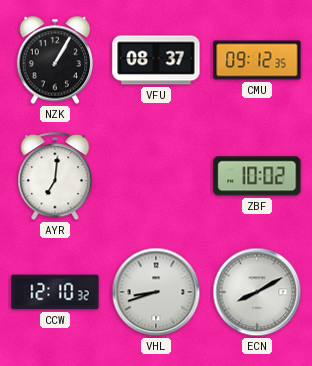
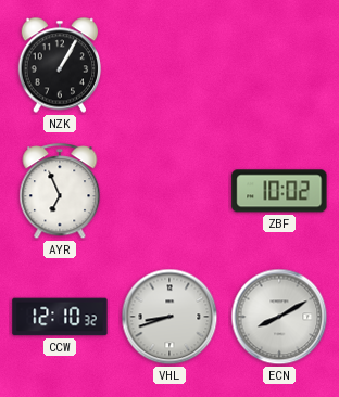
VFU: 08:37 -> none (156, 60)
CMU: 09:12 -> none (257, 60)
AYR: 7:01 -> 6:56 (60, 192)
